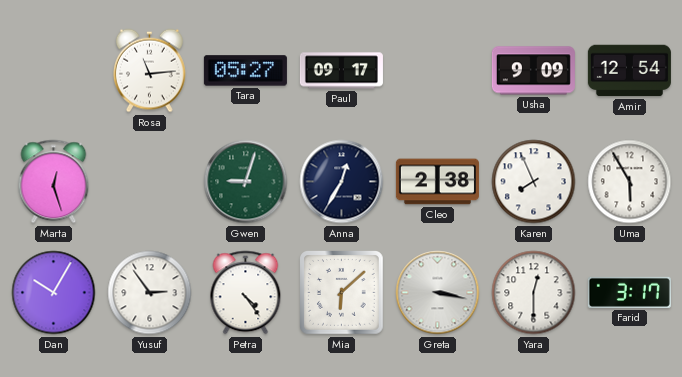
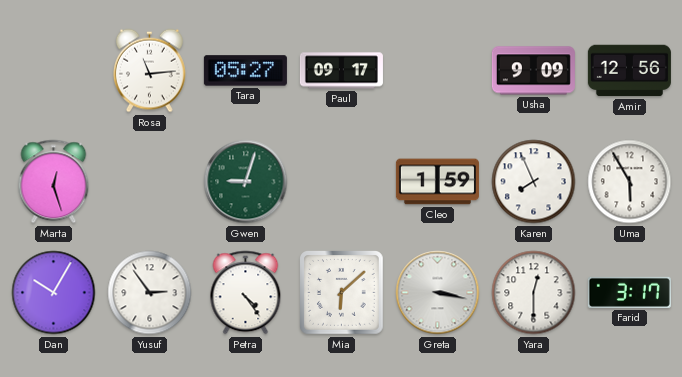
Amir: 12:54 -> 12:56 (629, 71)
Anna: 12:35 -> none (342, 182)
Cleo: 2:38 -> 1:59 (437, 182)
